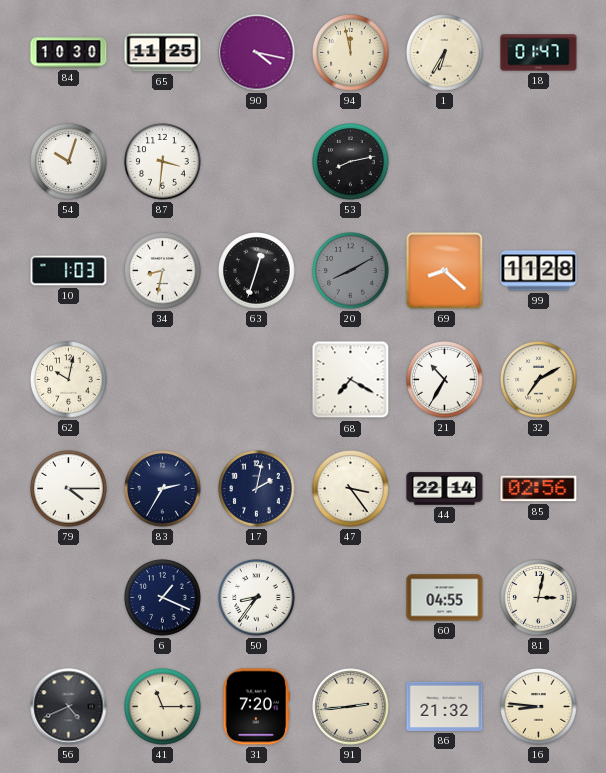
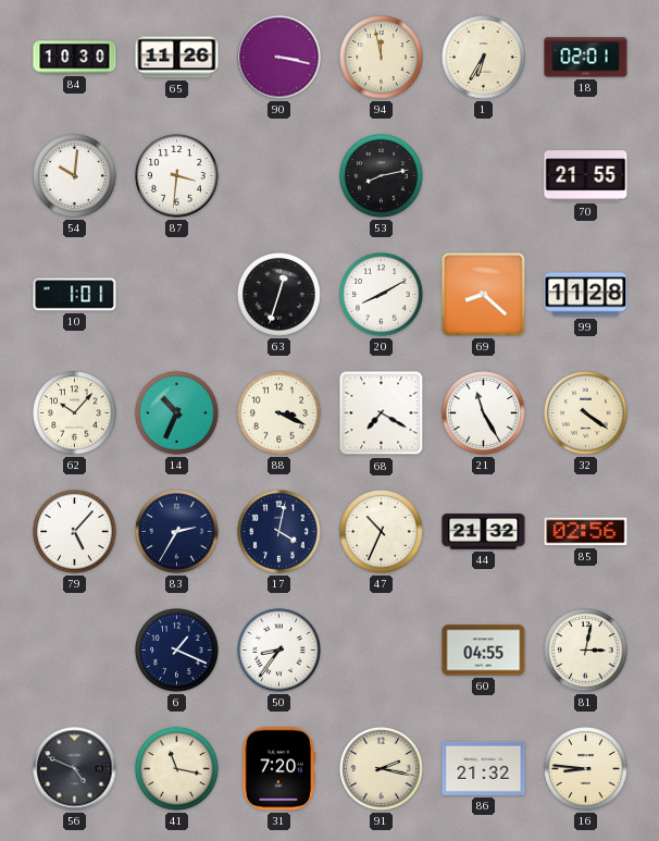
65: 11:25 -> 11:26 (177, 58)
90: 4:17 -> 3:17 (279, 58)
18: 01:47 -> 02:01 (586, 58)
54: 10:03 -> 10:01 (75, 176)
70: none -> 21:55 (586, 176)
10: 1:03 -> 1:01 (75, 295)
34: 8:32 -> none (163, 271)
20 dial: grey -> white (382, 295)
62: 10:02 -> 10:07 (75, 413)
14: none -> 10:34 (177, 413)
88: none -> 3:19 (279, 413)
21: 10:35 -> 11:25 (484, 413)
32: 7:10 -> 4:21 (586, 413)
79: 4:15 -> 5:07 (75, 532)
17: 2:02 -> 4:02 (279, 532)
47: 3:24 -> 10:34 (382, 532)
44: 22:14 -> 21:32 (484, 532)
56: 4:41 -> 4:49 (75, 769)
41: 11:15 -> 11:17 (177, 769)
91: 2:44 -> 2:17 (382, 769)
